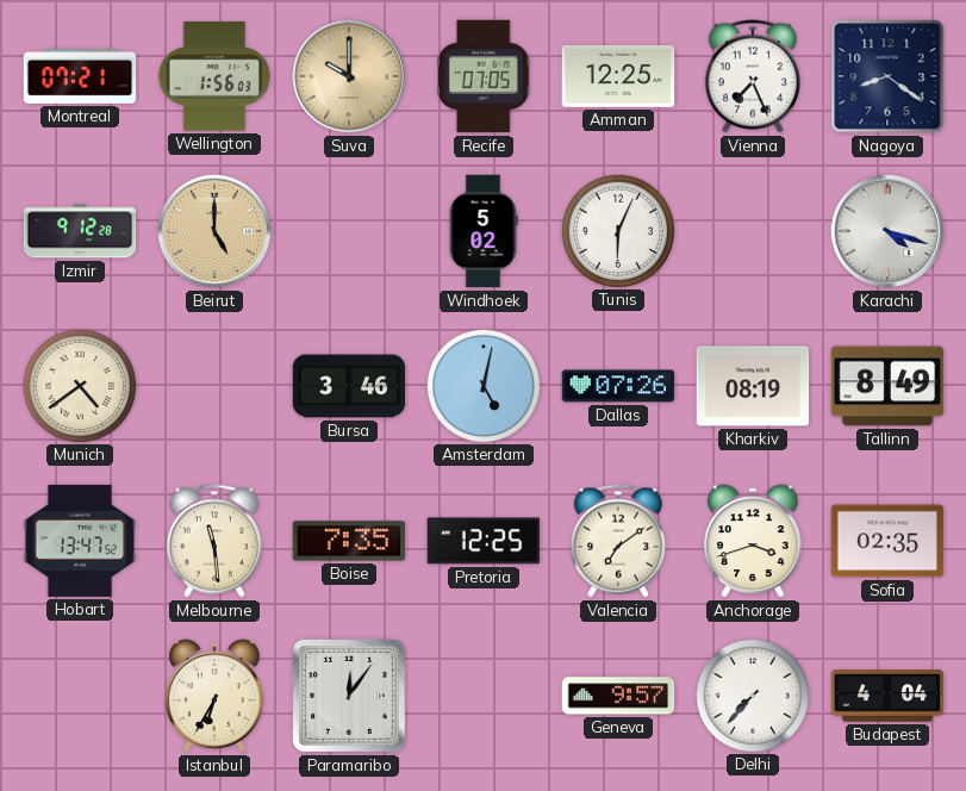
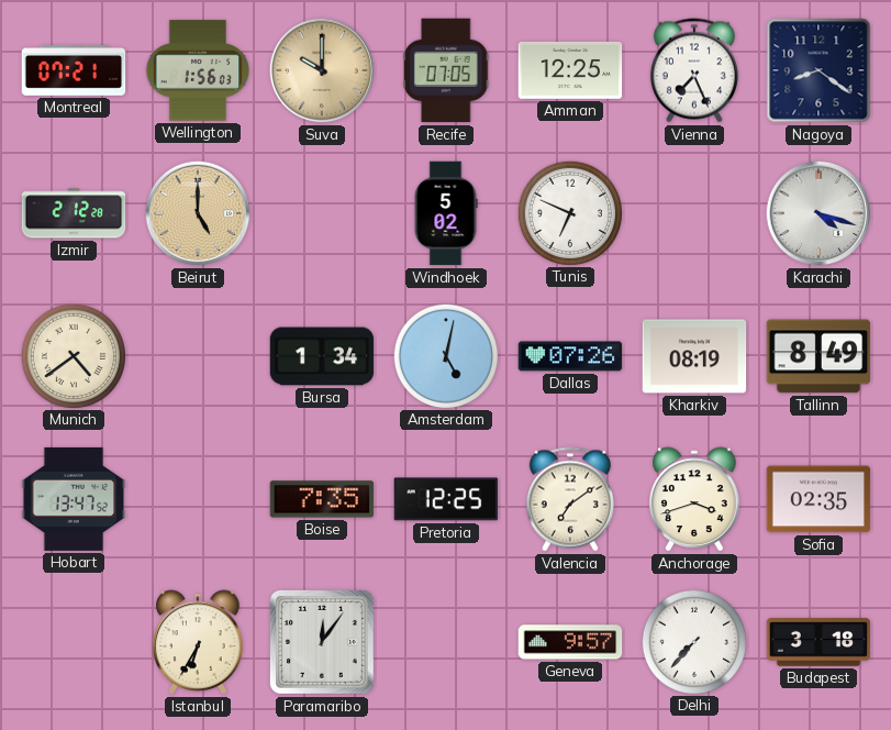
Izmir: 9:12 -> 2:12 (74, 213)
Tunis: 6:04 -> 6:49 (569, 212)
Bursa: 3:46 -> 1:34 (322, 356)
Melbourne: 11:29 -> none (214, 541)
Budapest: 4:04 -> 3:18 (818, 642)
